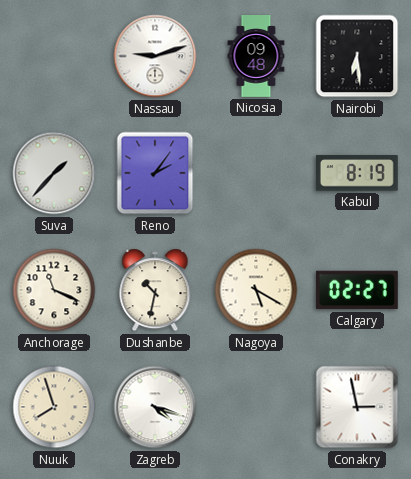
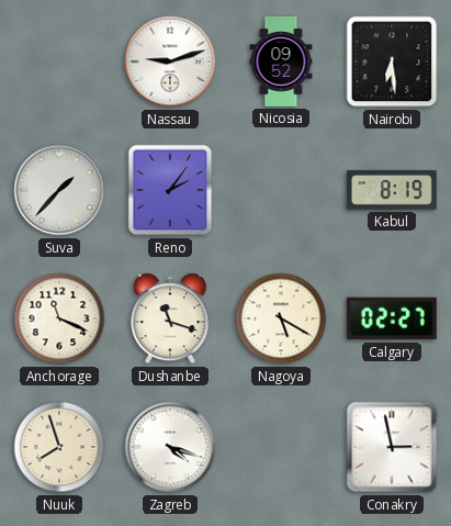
Nicosia: 09:48 -> 09:52 (281, 61)
Dushanbe: 10:32 -> 11:18 (170, 318)
